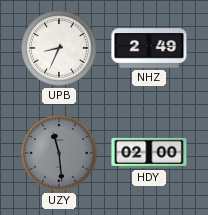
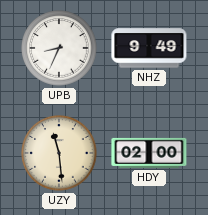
NHZ: 2:49 -> 9:49 (149, 48)
UZY dial: grey -> cream (59, 153)
